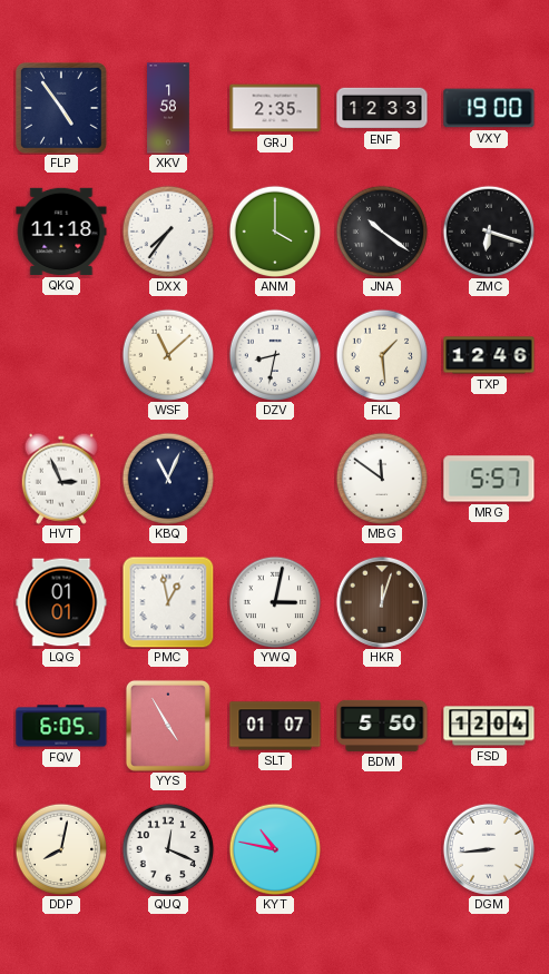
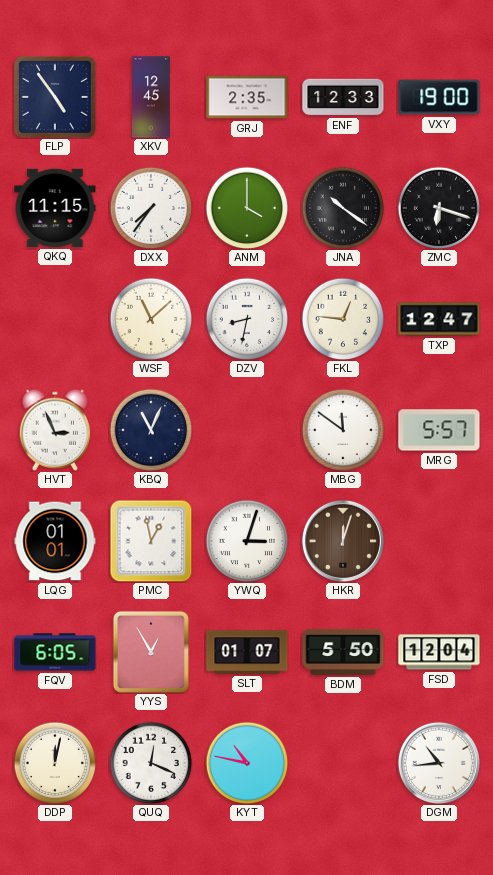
XKV: 1:58 -> 12:45 (151, 97)
QKQ: 11:18 -> 11:15 (55, 208)
FKL: 1:29 -> 12:46 (343, 319)
TXP: 12:46 -> 12:47 (439, 319)
YWQ: 3:02 -> 3:03 (247, 541)
YYS: 4:55 -> 12:55 (151, 652)
DDP: 8:02 -> 12:02 (55, 763)
DGM: 8:44 -> 10:44 (439, 763)
